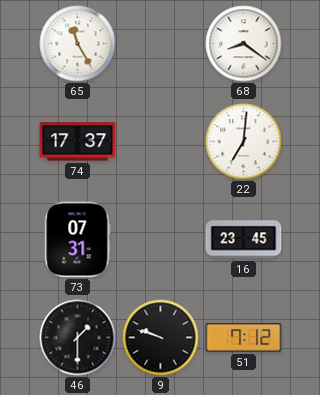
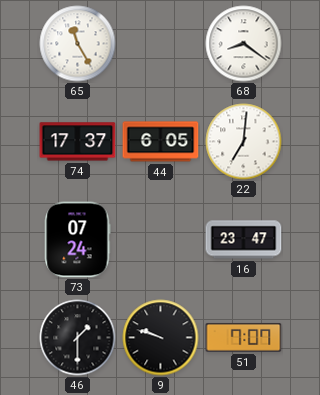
44: none -> 6:05 (161, 142)
73: 07:31 -> 07:24 (78, 240)
16: 23:45 -> 23:47 (244, 240)
51: 7:12 -> 7:07 (244, 337)
